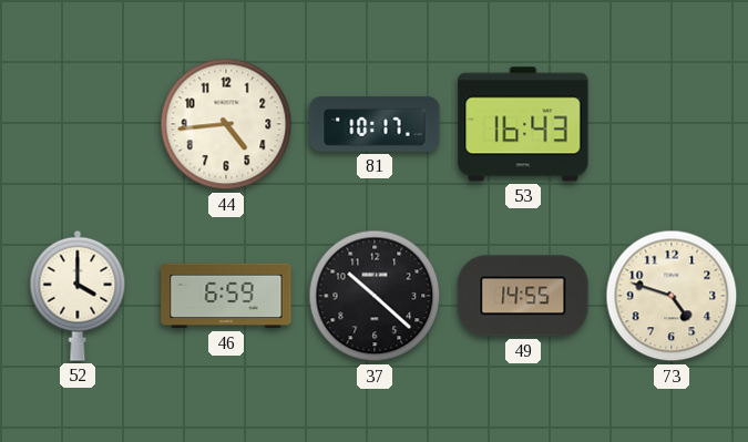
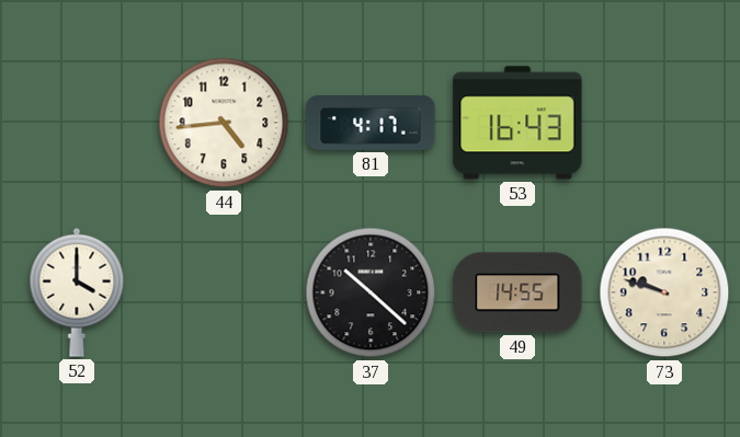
81: 10:17 -> 4:17 (371, 123)
46: 6:59 -> none (226, 296)
73: 4:48 -> 9:48 (664, 292)
